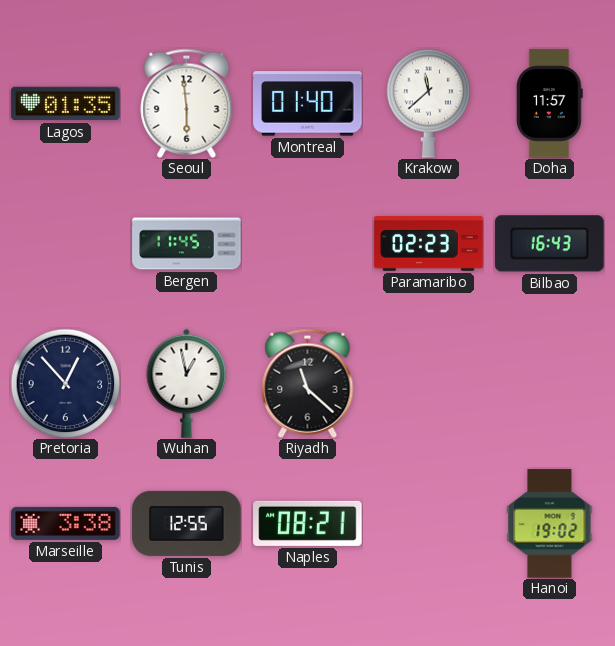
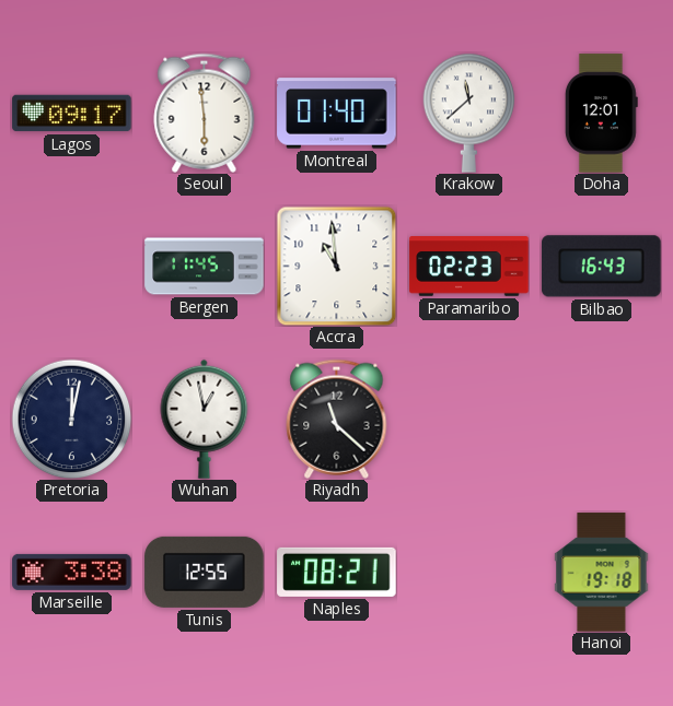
Lagos: 01:35 -> 09:17 (72, 114)
Doha: 11:57 -> 12:01 (601, 114)
Accra: none -> 10:59 (336, 266)
Pretoria: 12:53 -> 12:02 (71, 419)
Hanoi: 19:02 -> 19:18 (602, 573)
